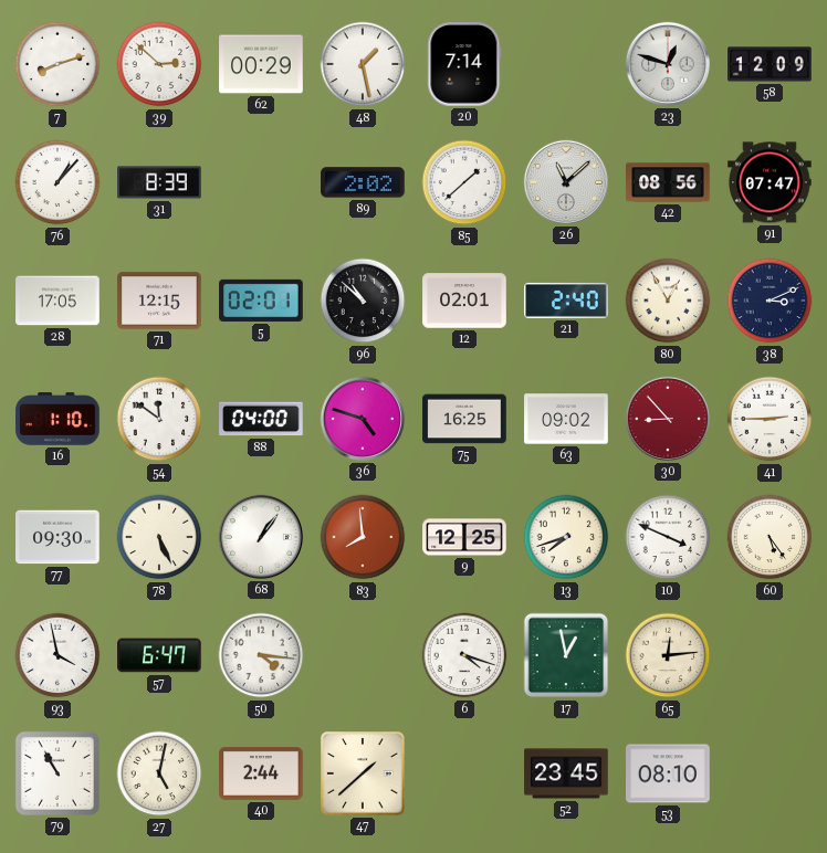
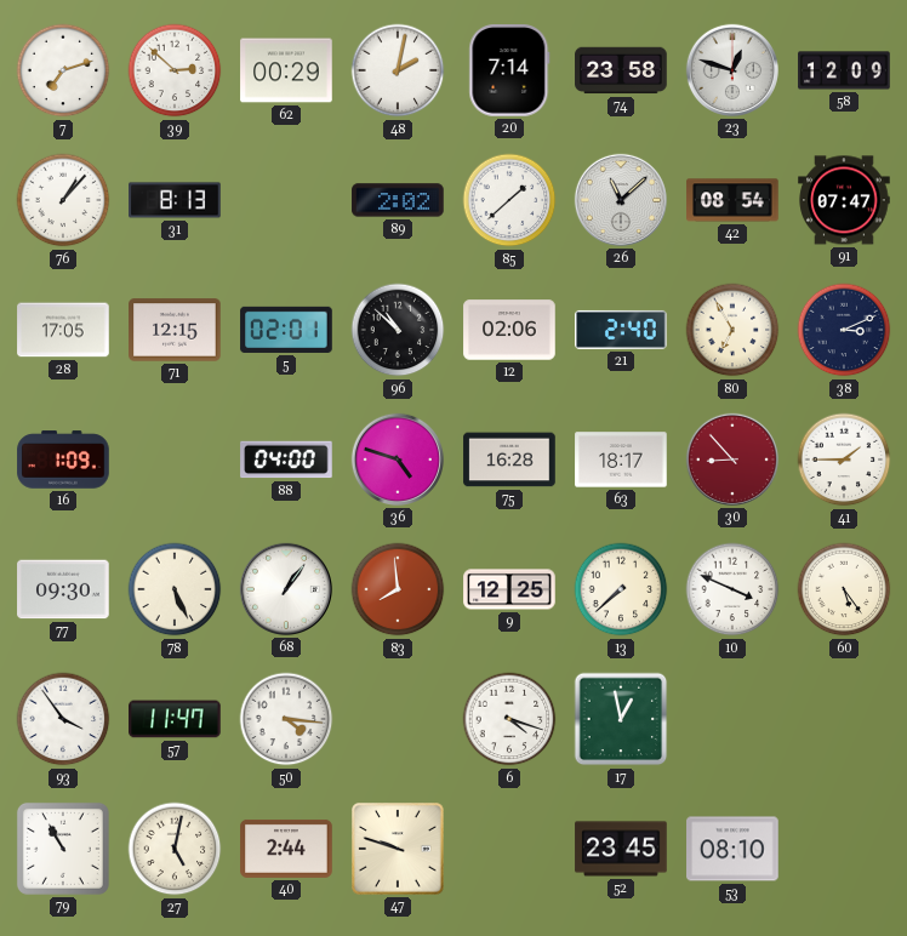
7: 8:12 -> 7:12 (63, 70)
48: 1:28 -> 2:02 (398, 70)
74: none -> 23:58 (621, 70)
31: 8:39 -> 8:13 (175, 200)
42: 08:56 -> 08:54 (732, 200)
12: 02:01 -> 02:06 (509, 330)
80: 12:55 -> 6:55 (732, 330)
16: 1:10 -> 1:09 (63, 460)
54: 11:51 -> none (159, 419)
75: 16:25 -> 16:28 (509, 460)
63: 09:02 -> 18:17 (621, 460)
41: 2:45 -> 1:45 (844, 460)
13: 7:42 -> 7:38 (621, 589)
93: 3:58 -> 3:54 (63, 719)
57: 6:47 -> 11:47 (175, 719)
65: 12:14 -> none (668, 655)
47: 1:38 -> 9:48 (398, 849)
